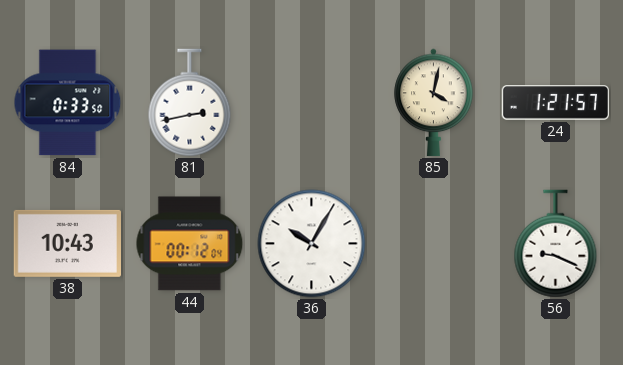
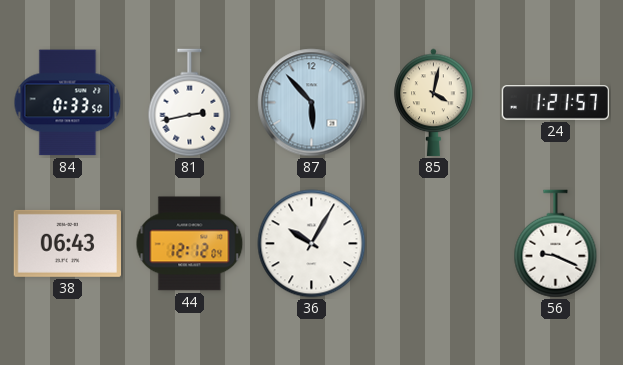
87: none -> 5:53 (312, 103)
38: 10:43 -> 06:43 (67, 243)
44: 00:12 -> 12:12 (190, 244)
